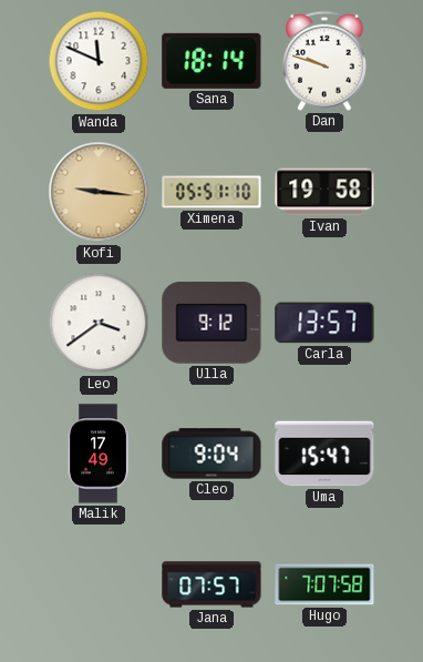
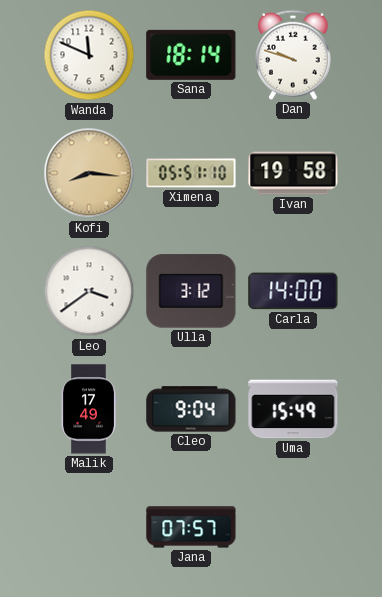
Kofi: 9:16 -> 8:16 (89, 173)
Ulla: 9:12 -> 3:12 (191, 291)
Carla: 13:57 -> 14:00 (293, 291)
Uma: 15:47 -> 15:49 (293, 409)
Hugo: 7:07 -> none (324, 584)
